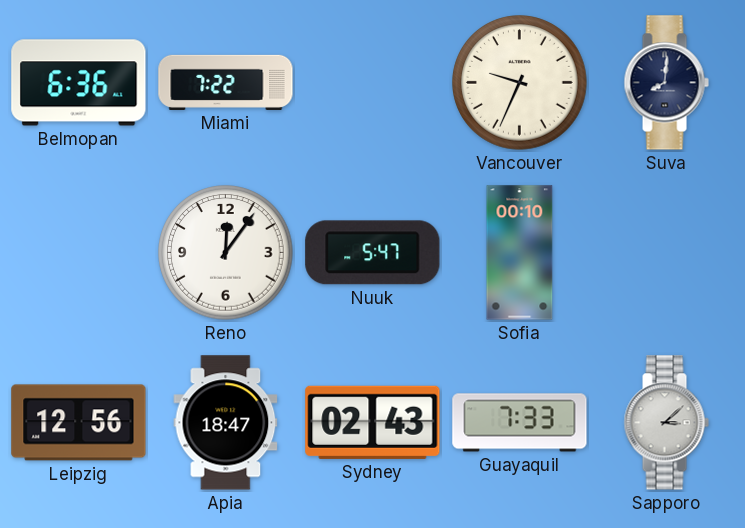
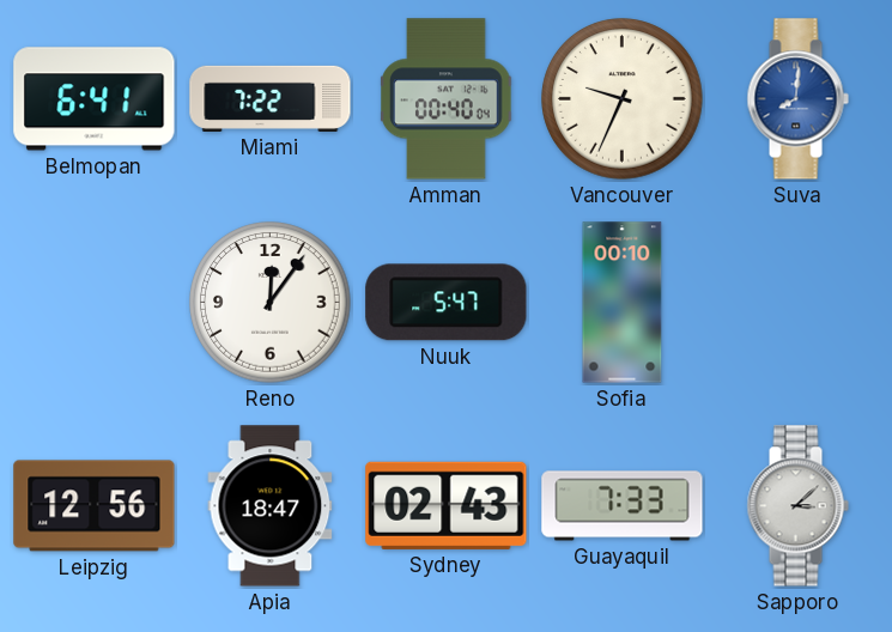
Belmopan: 6:36 -> 6:41 (95, 99)
Amman: none -> 00:40 (447, 99)
Suva dial: navy -> blue (797, 99)
